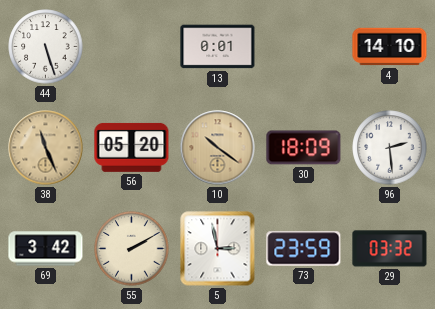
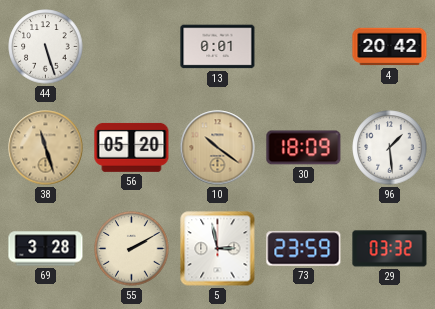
4: 14:10 -> 20:42 (390, 47)
38: 11:26 -> 11:27 (46, 148)
96: 2:29 -> 1:29 (390, 148)
69: 3:42 -> 3:28 (46, 249)
